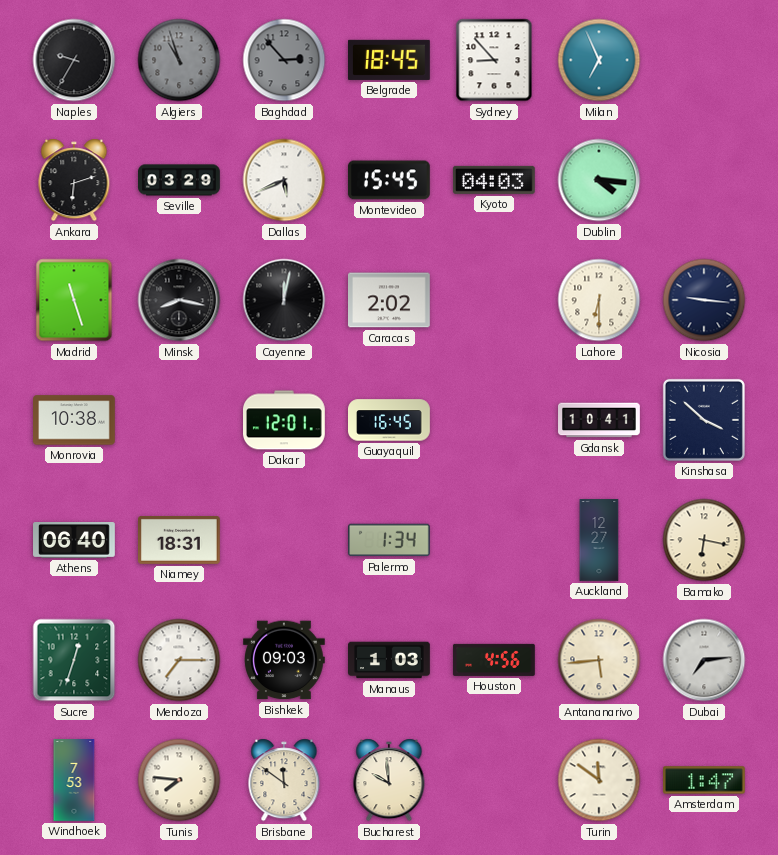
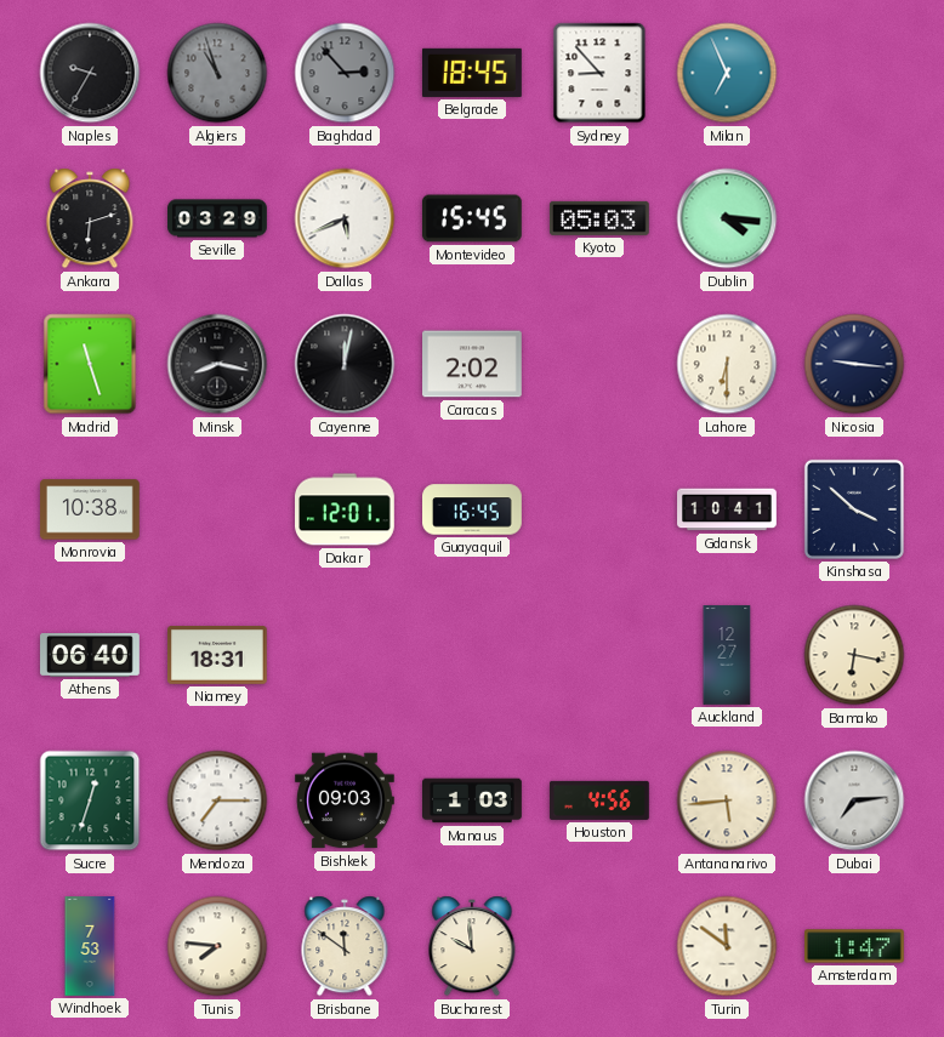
Kyoto: 04:03 -> 05:03 (599, 218)
Palermo: 1:34 -> none (390, 540)
